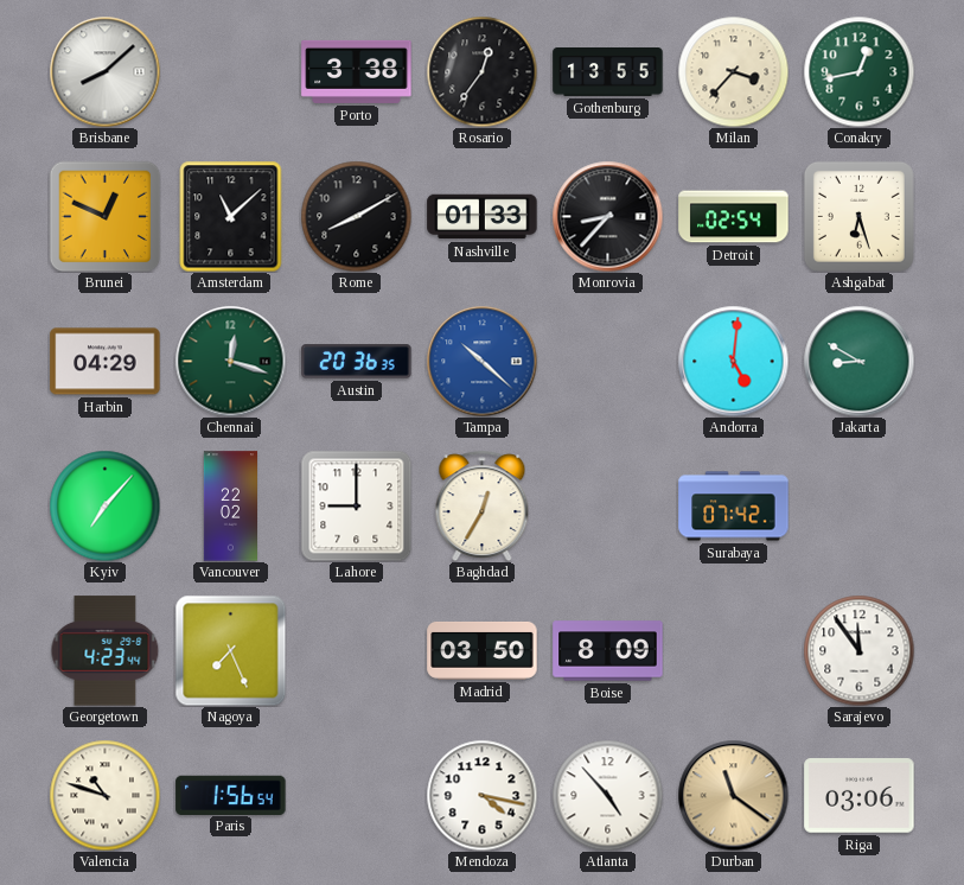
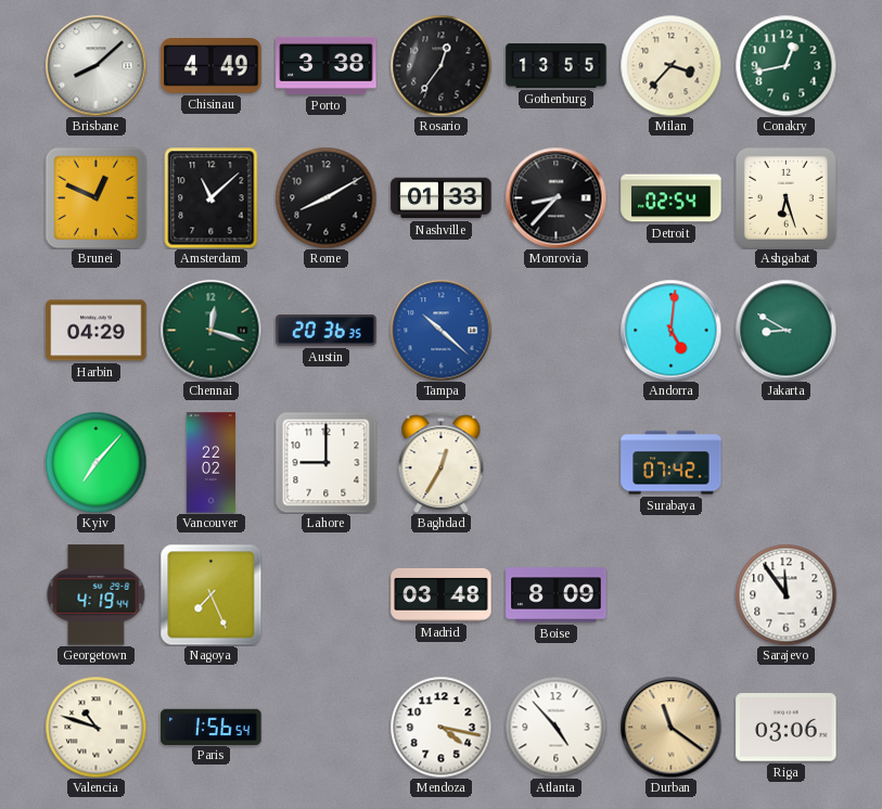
Chisinau: none -> 4:49 (212, 66)
Georgetown: 4:23 -> 4:19 (97, 595)
Madrid: 03:50 -> 03:48 (442, 594)
